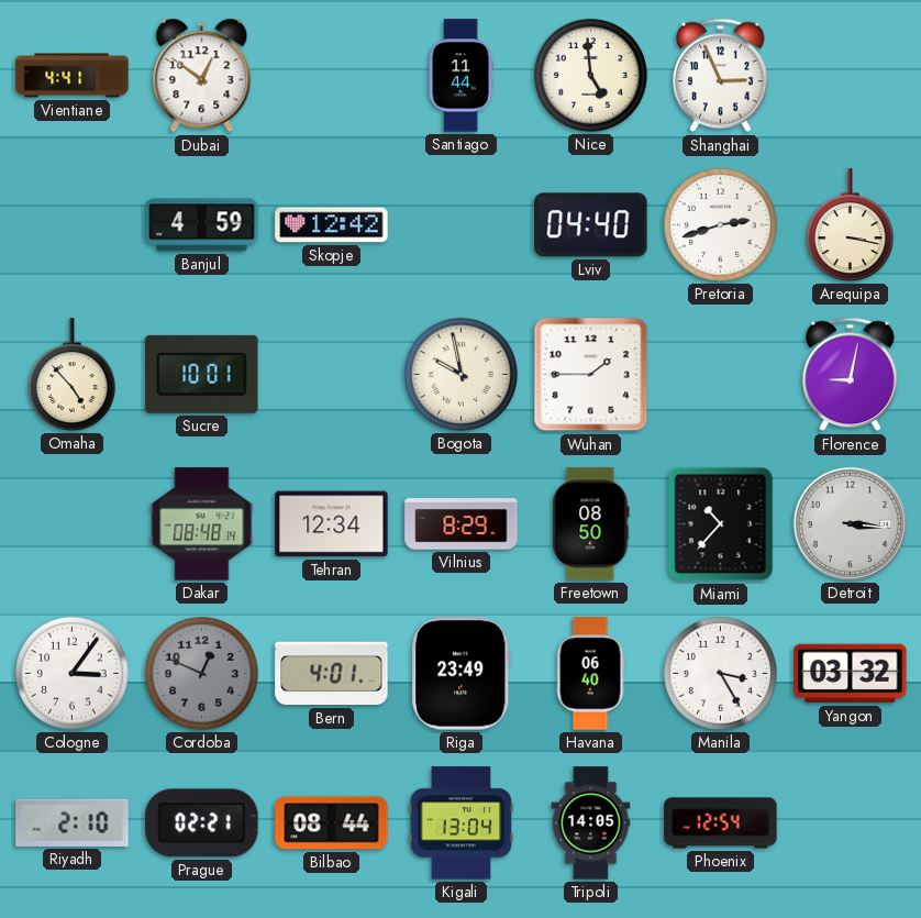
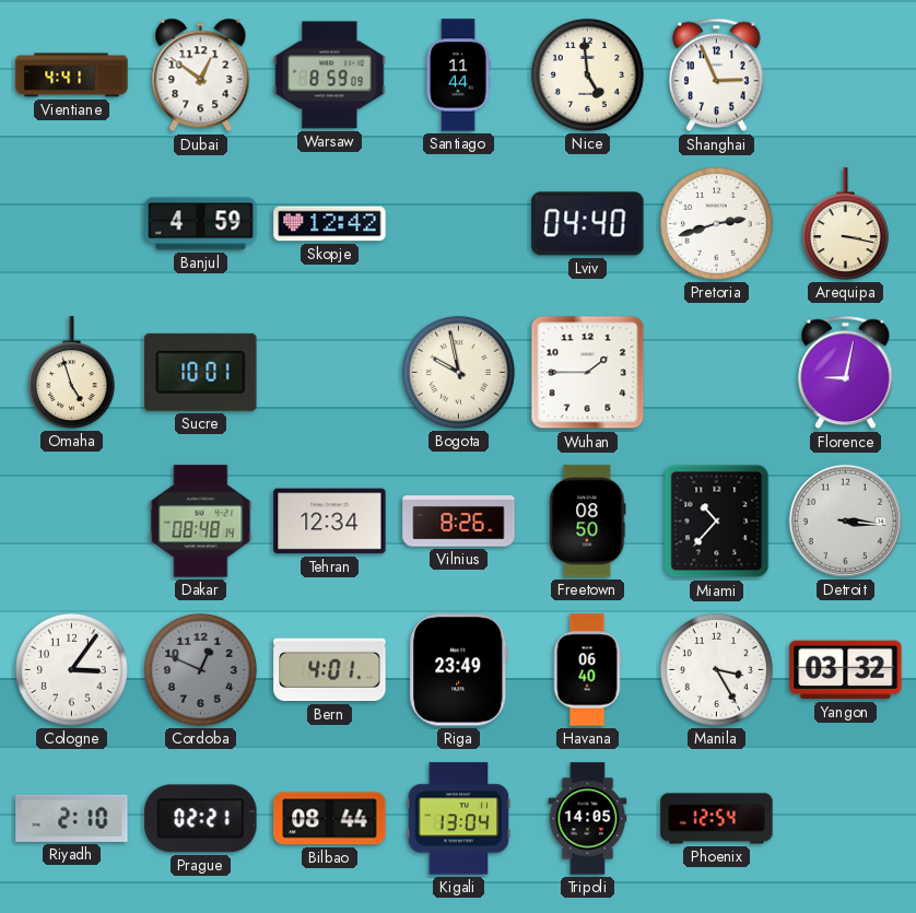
Warsaw: none -> 8:59 (330, 75)
Omaha: 4:53 -> 4:57 (71, 373)
Vilnius: 8:29 -> 8:26 (459, 522)
